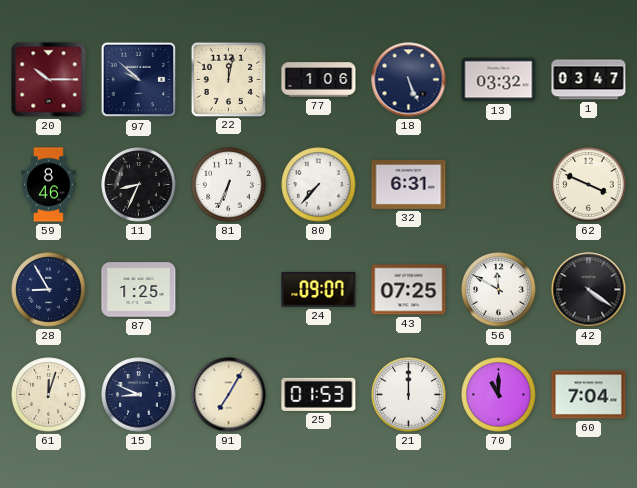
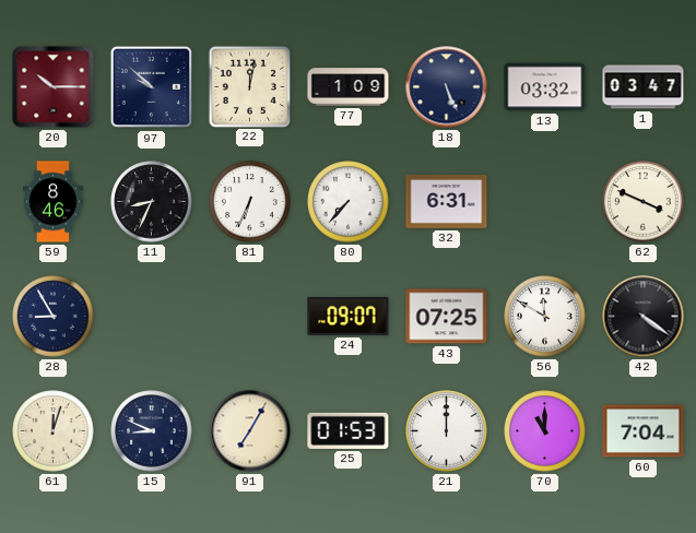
77: 1:06 -> 1:09 (349, 87)
87: 1:25 -> none (139, 290)
